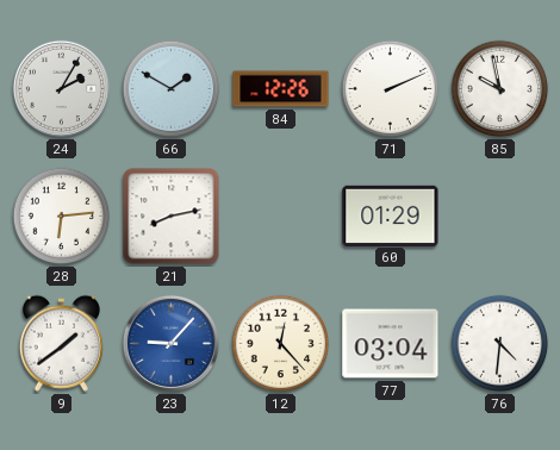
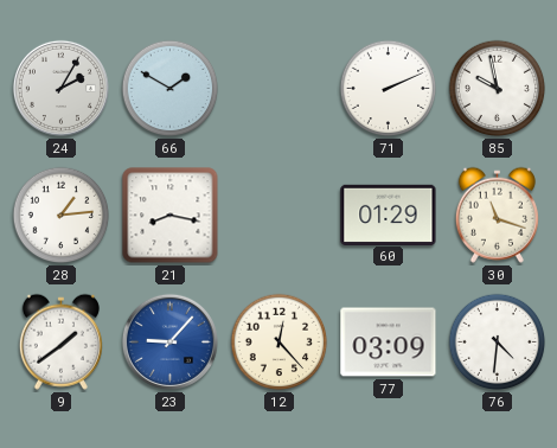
84: 12:26 -> none (281, 89)
28: 6:14 -> 1:14 (62, 216)
21: 8:13 -> 8:17 (171, 216)
30: none -> 11:18 (497, 215)
77: 03:04 -> 03:09 (389, 343)
